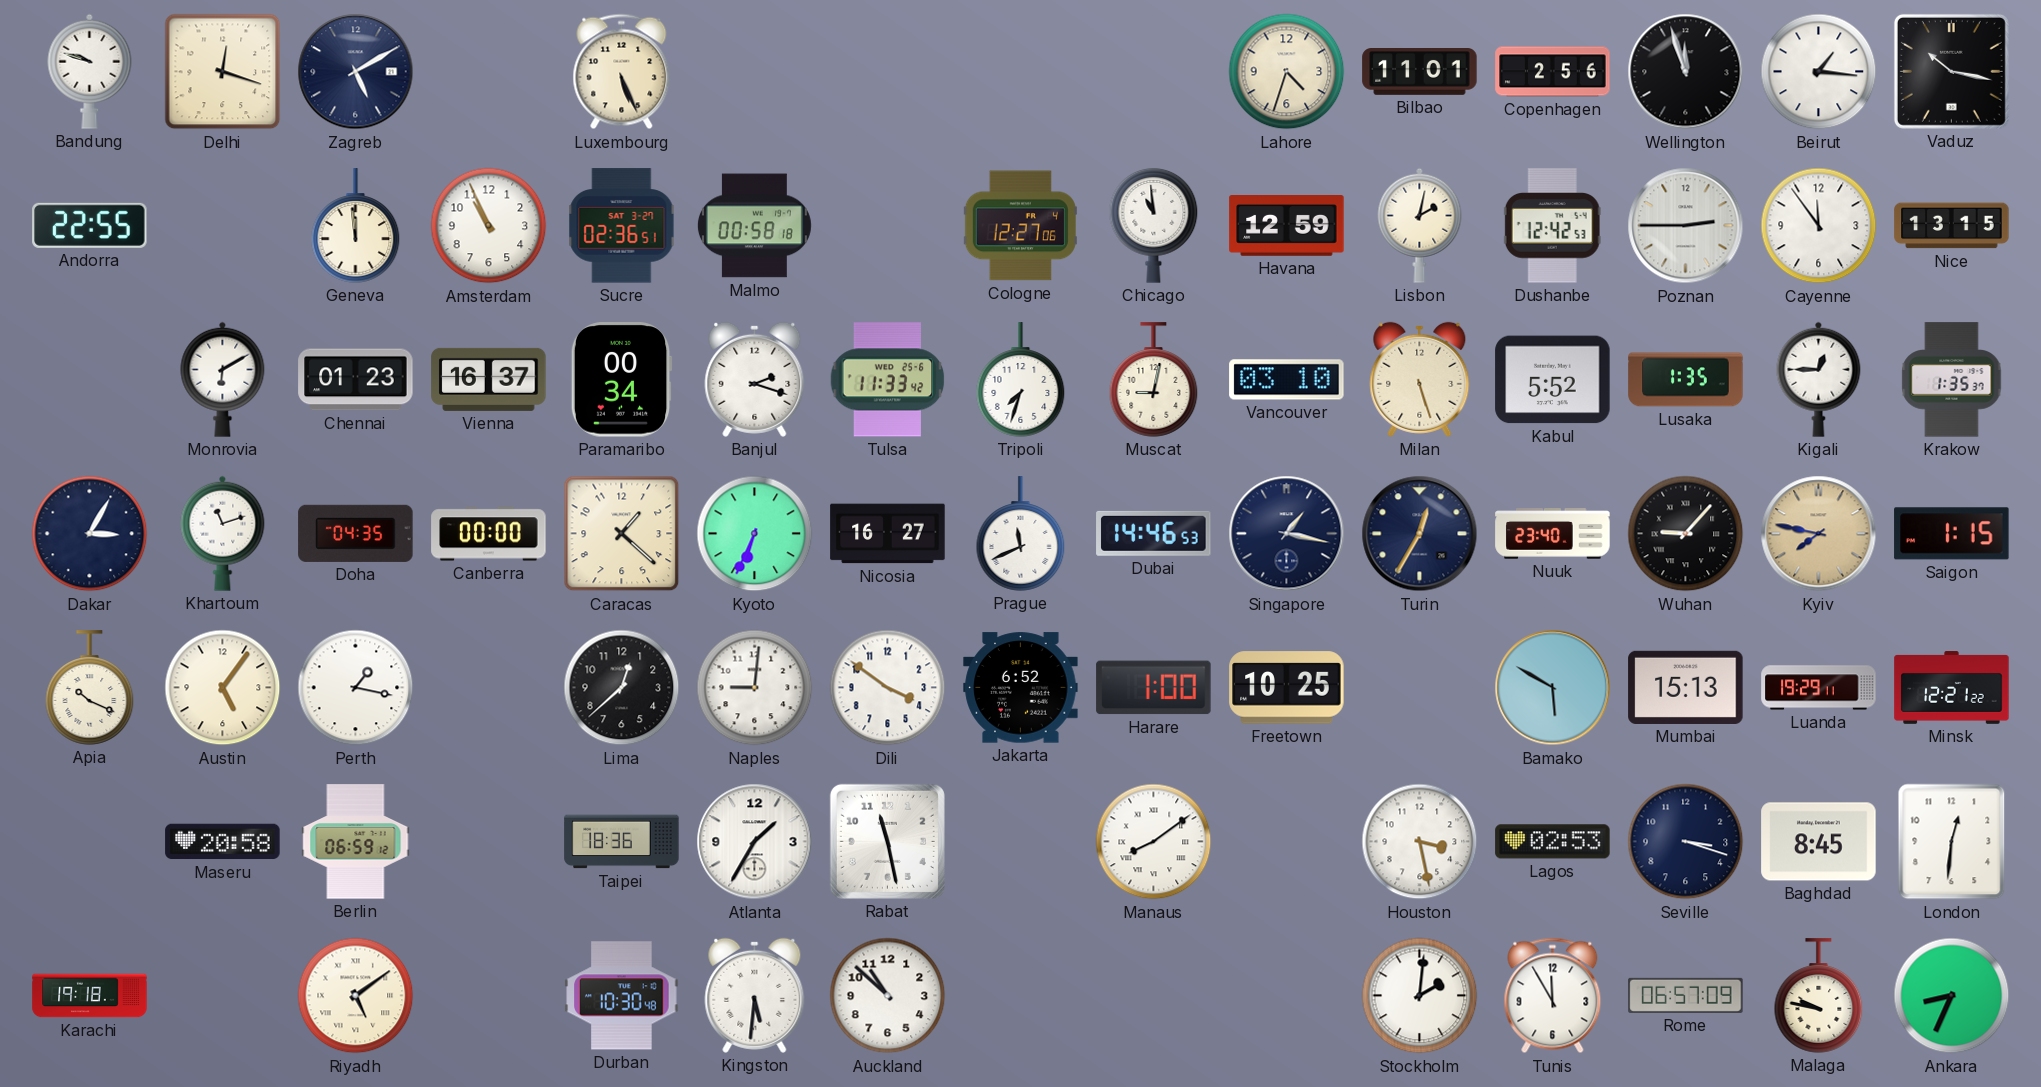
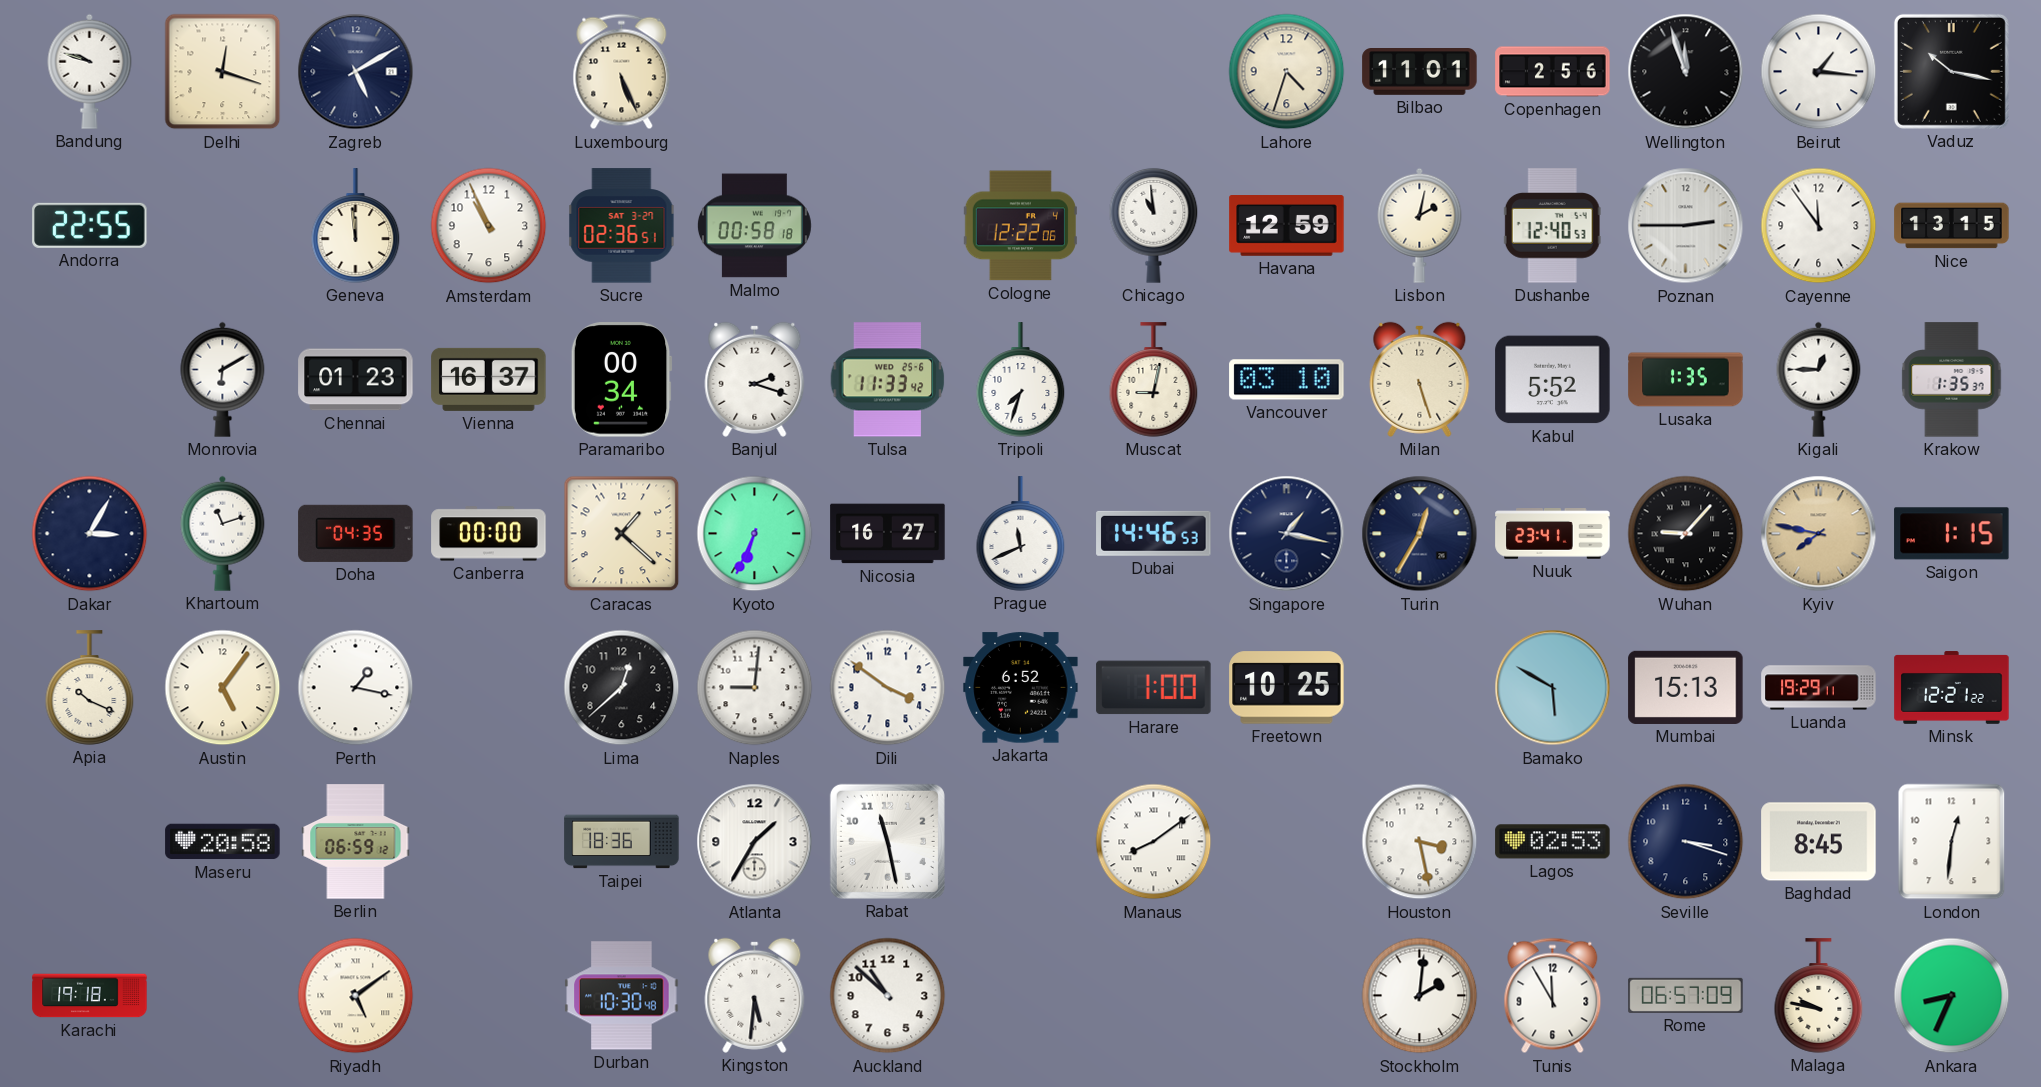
Cologne: 12:27 -> 12:22 (1020, 226)
Dushanbe: 12:42 -> 12:40 (1552, 226)
Nuuk: 23:40 -> 23:41 (1553, 534)
